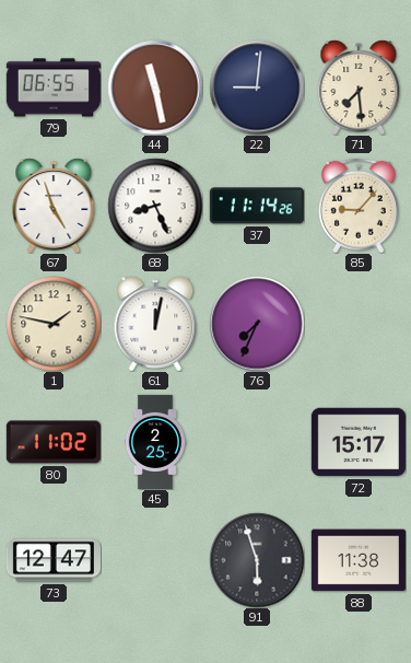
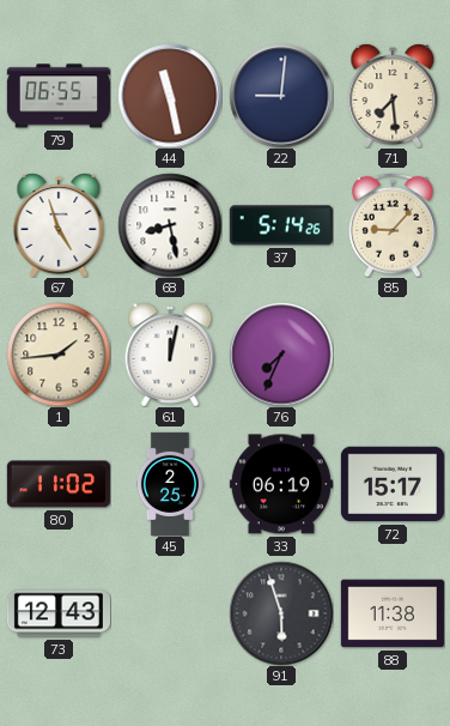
68: 8:26 -> 8:28 (170, 225)
37: 11:14 -> 5:14 (281, 225)
1: 1:47 -> 1:44 (59, 355)
33: none -> 06:19 (281, 484)
73: 12:47 -> 12:43 (57, 613)
